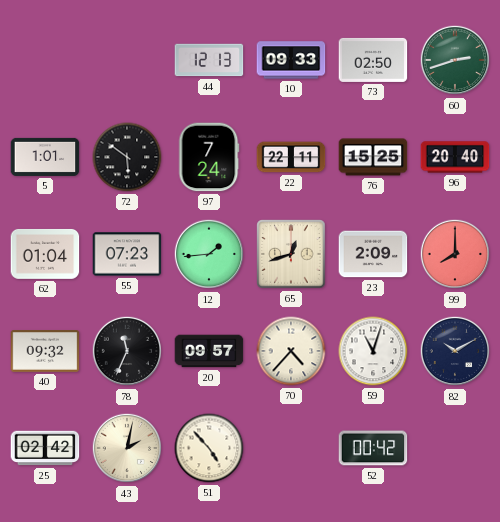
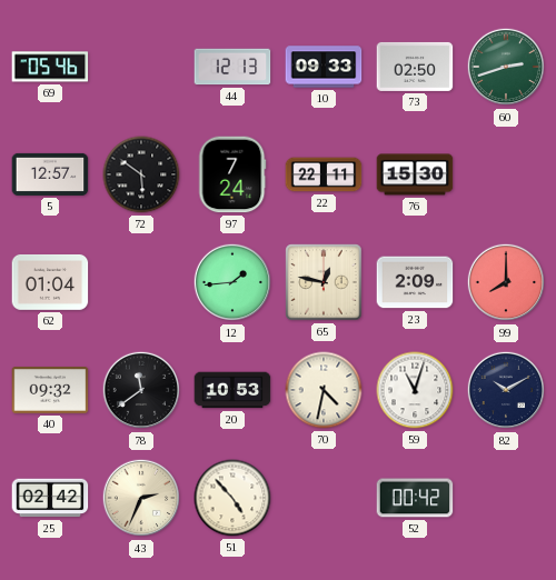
69: none -> 05:46 (50, 67)
5: 1:01 -> 12:57 (50, 174)
76: 15:25 -> 15:30 (415, 174)
96: 20:40 -> none (455, 157)
55: 07:23 -> none (127, 254)
65: 12:42 -> 12:47 (324, 282)
78: 11:34 -> 11:39 (141, 390)
20: 09:57 -> 10:53 (232, 390)
70: 4:37 -> 4:32 (324, 390)
43: 2:02 -> 2:34 (141, 498)
